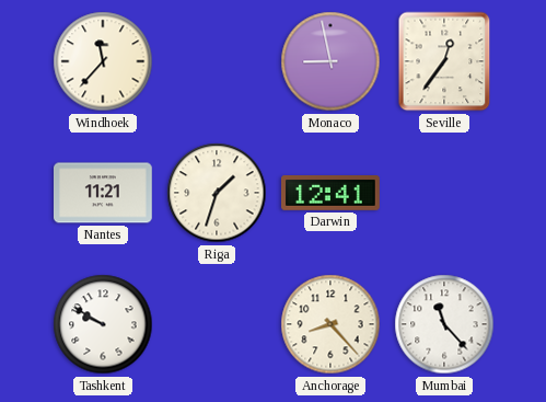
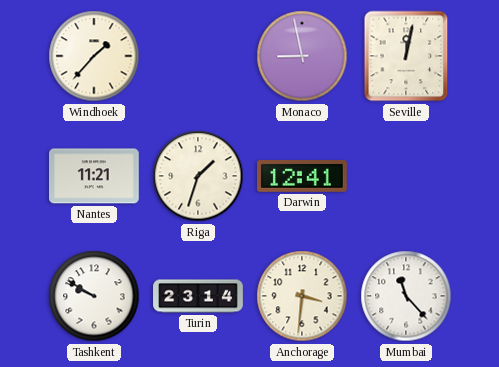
Windhoek: 11:37 -> 1:37 (94, 56)
Seville: 12:36 -> 12:02 (406, 56)
Turin: none -> 23:14 (198, 296)
Anchorage: 8:23 -> 3:31 (302, 296)
